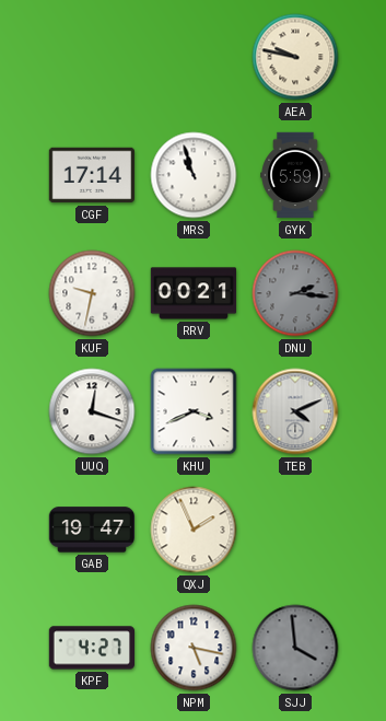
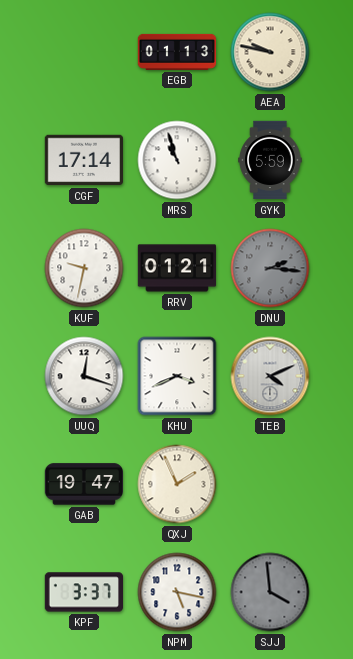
EGB: none -> 01:13 (177, 52)
RRV: 00:21 -> 01:21 (177, 268)
KPF: 4:27 -> 3:37 (84, 592)
